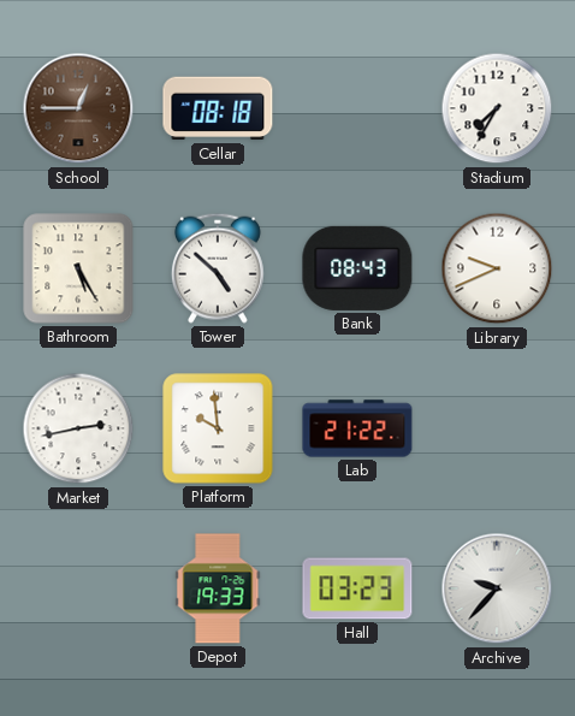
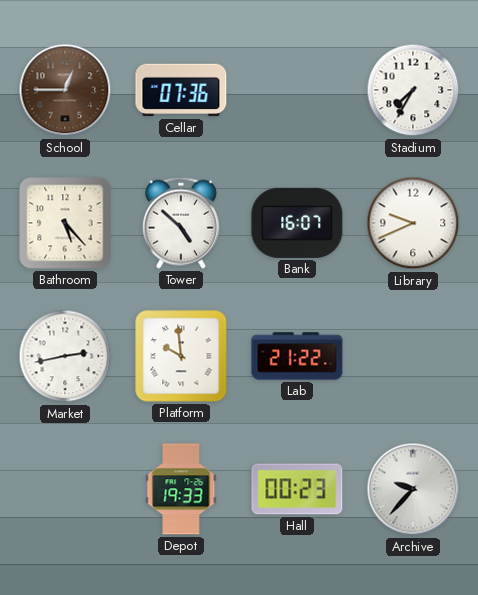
Cellar: 08:18 -> 07:36 (181, 90)
Bathroom: 5:25 -> 5:23 (65, 223)
Bank: 08:43 -> 16:07 (297, 223)
Hall: 03:23 -> 00:23 (297, 489)
